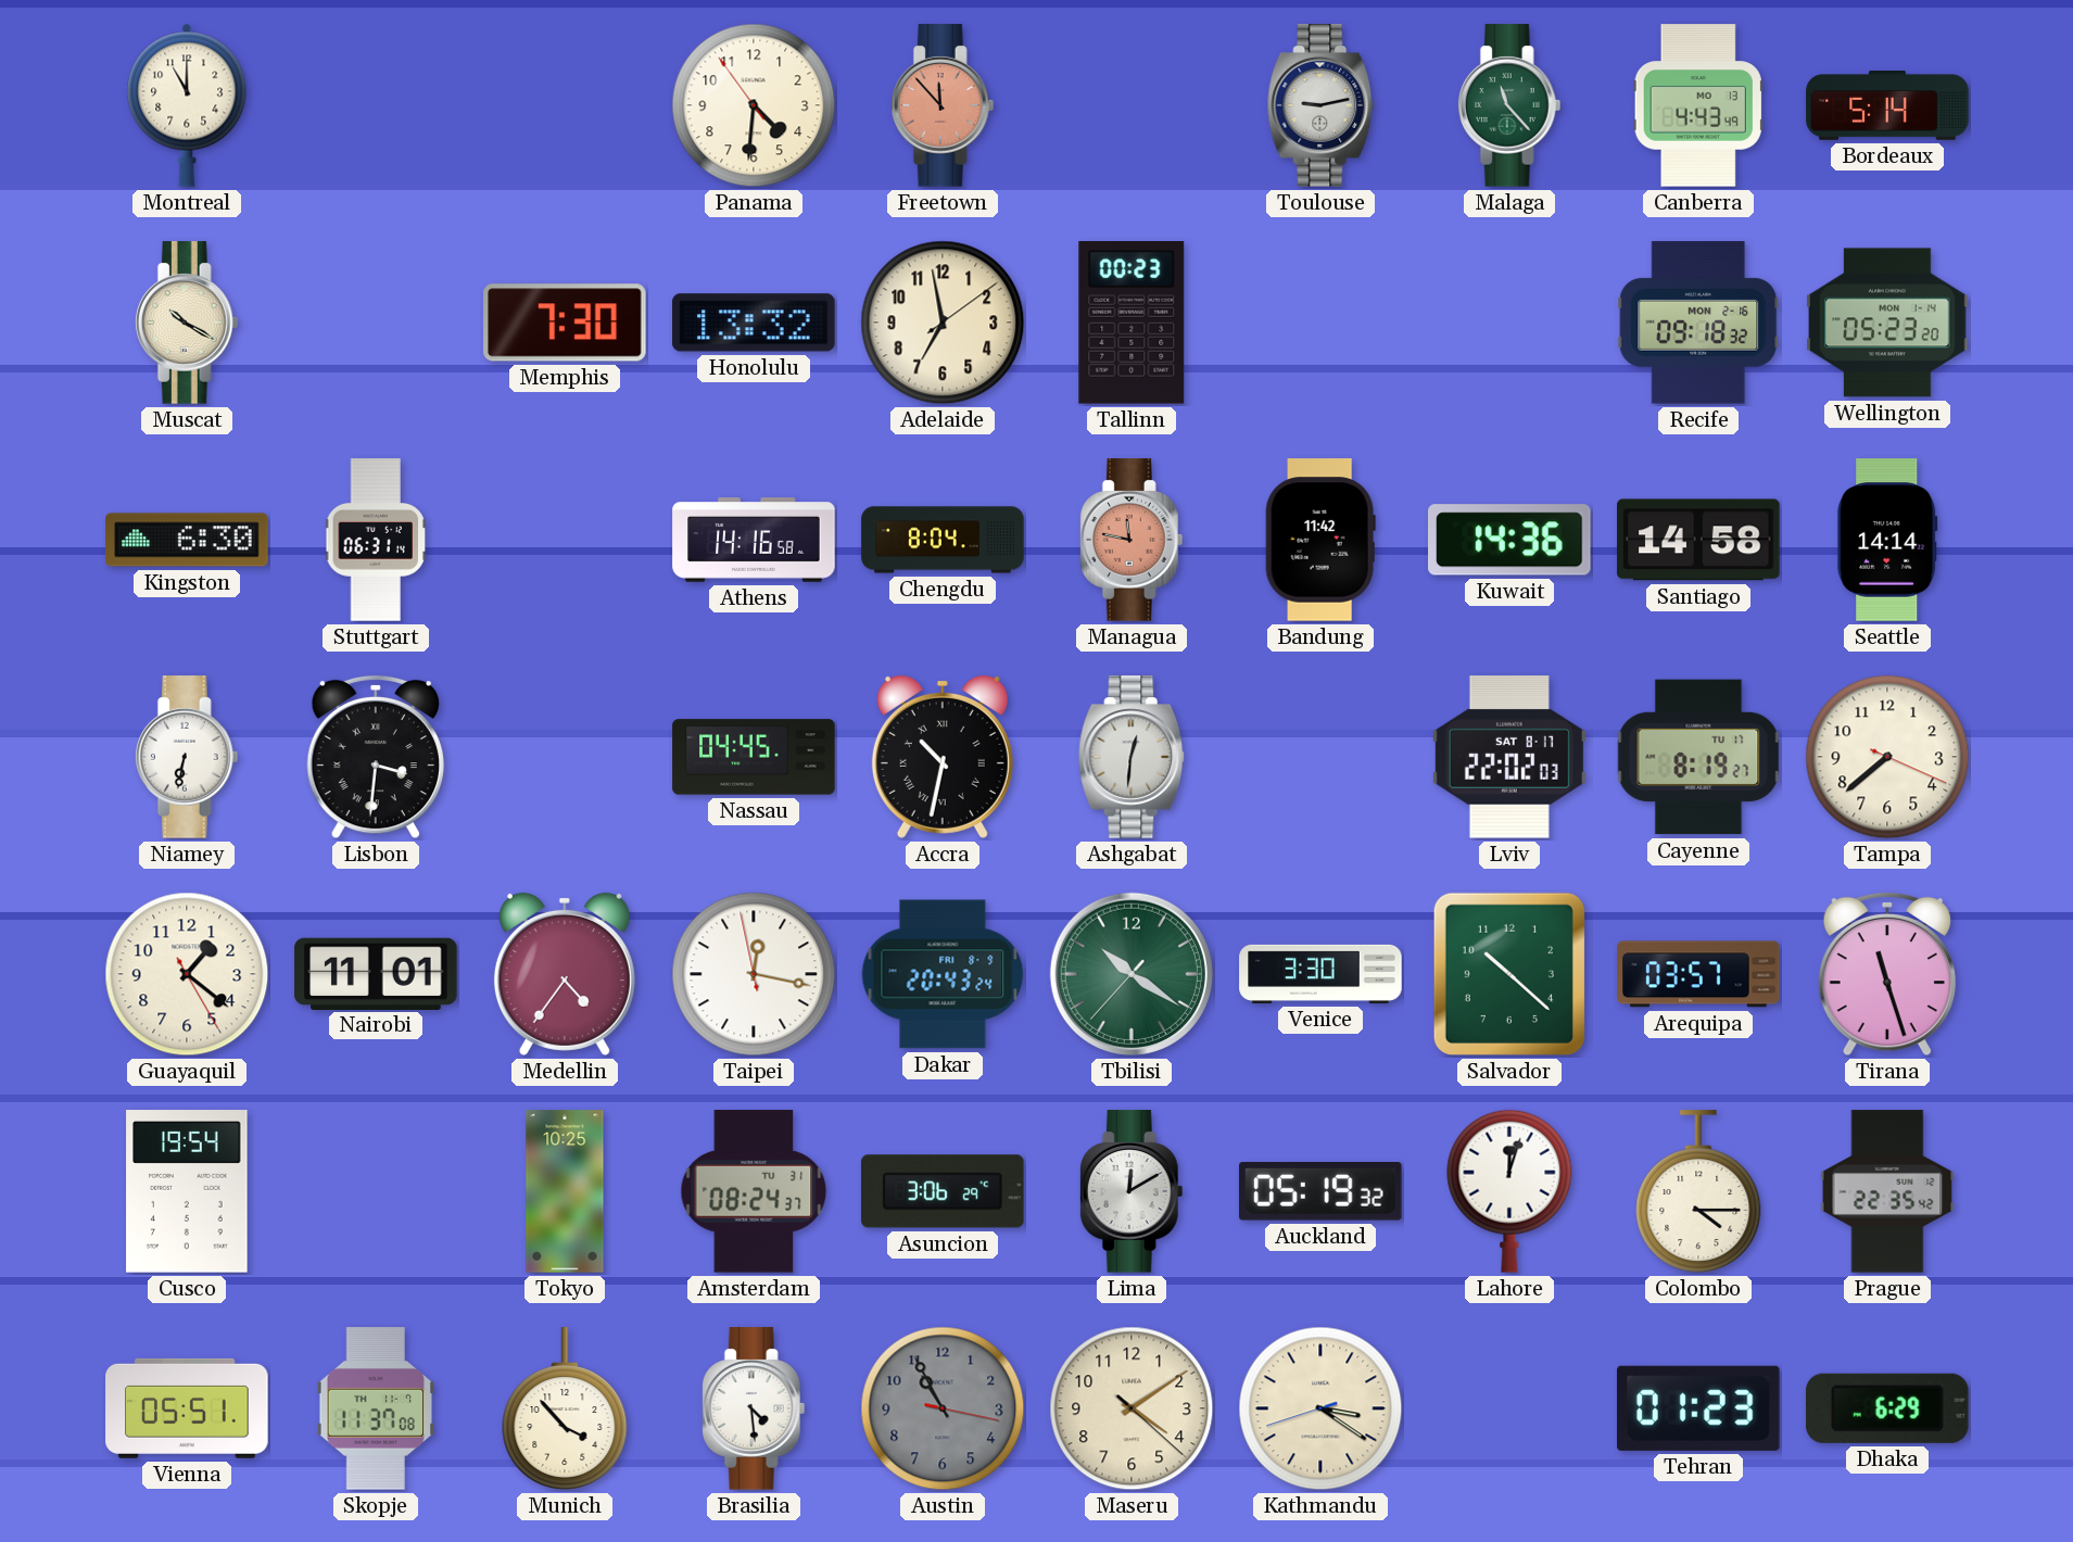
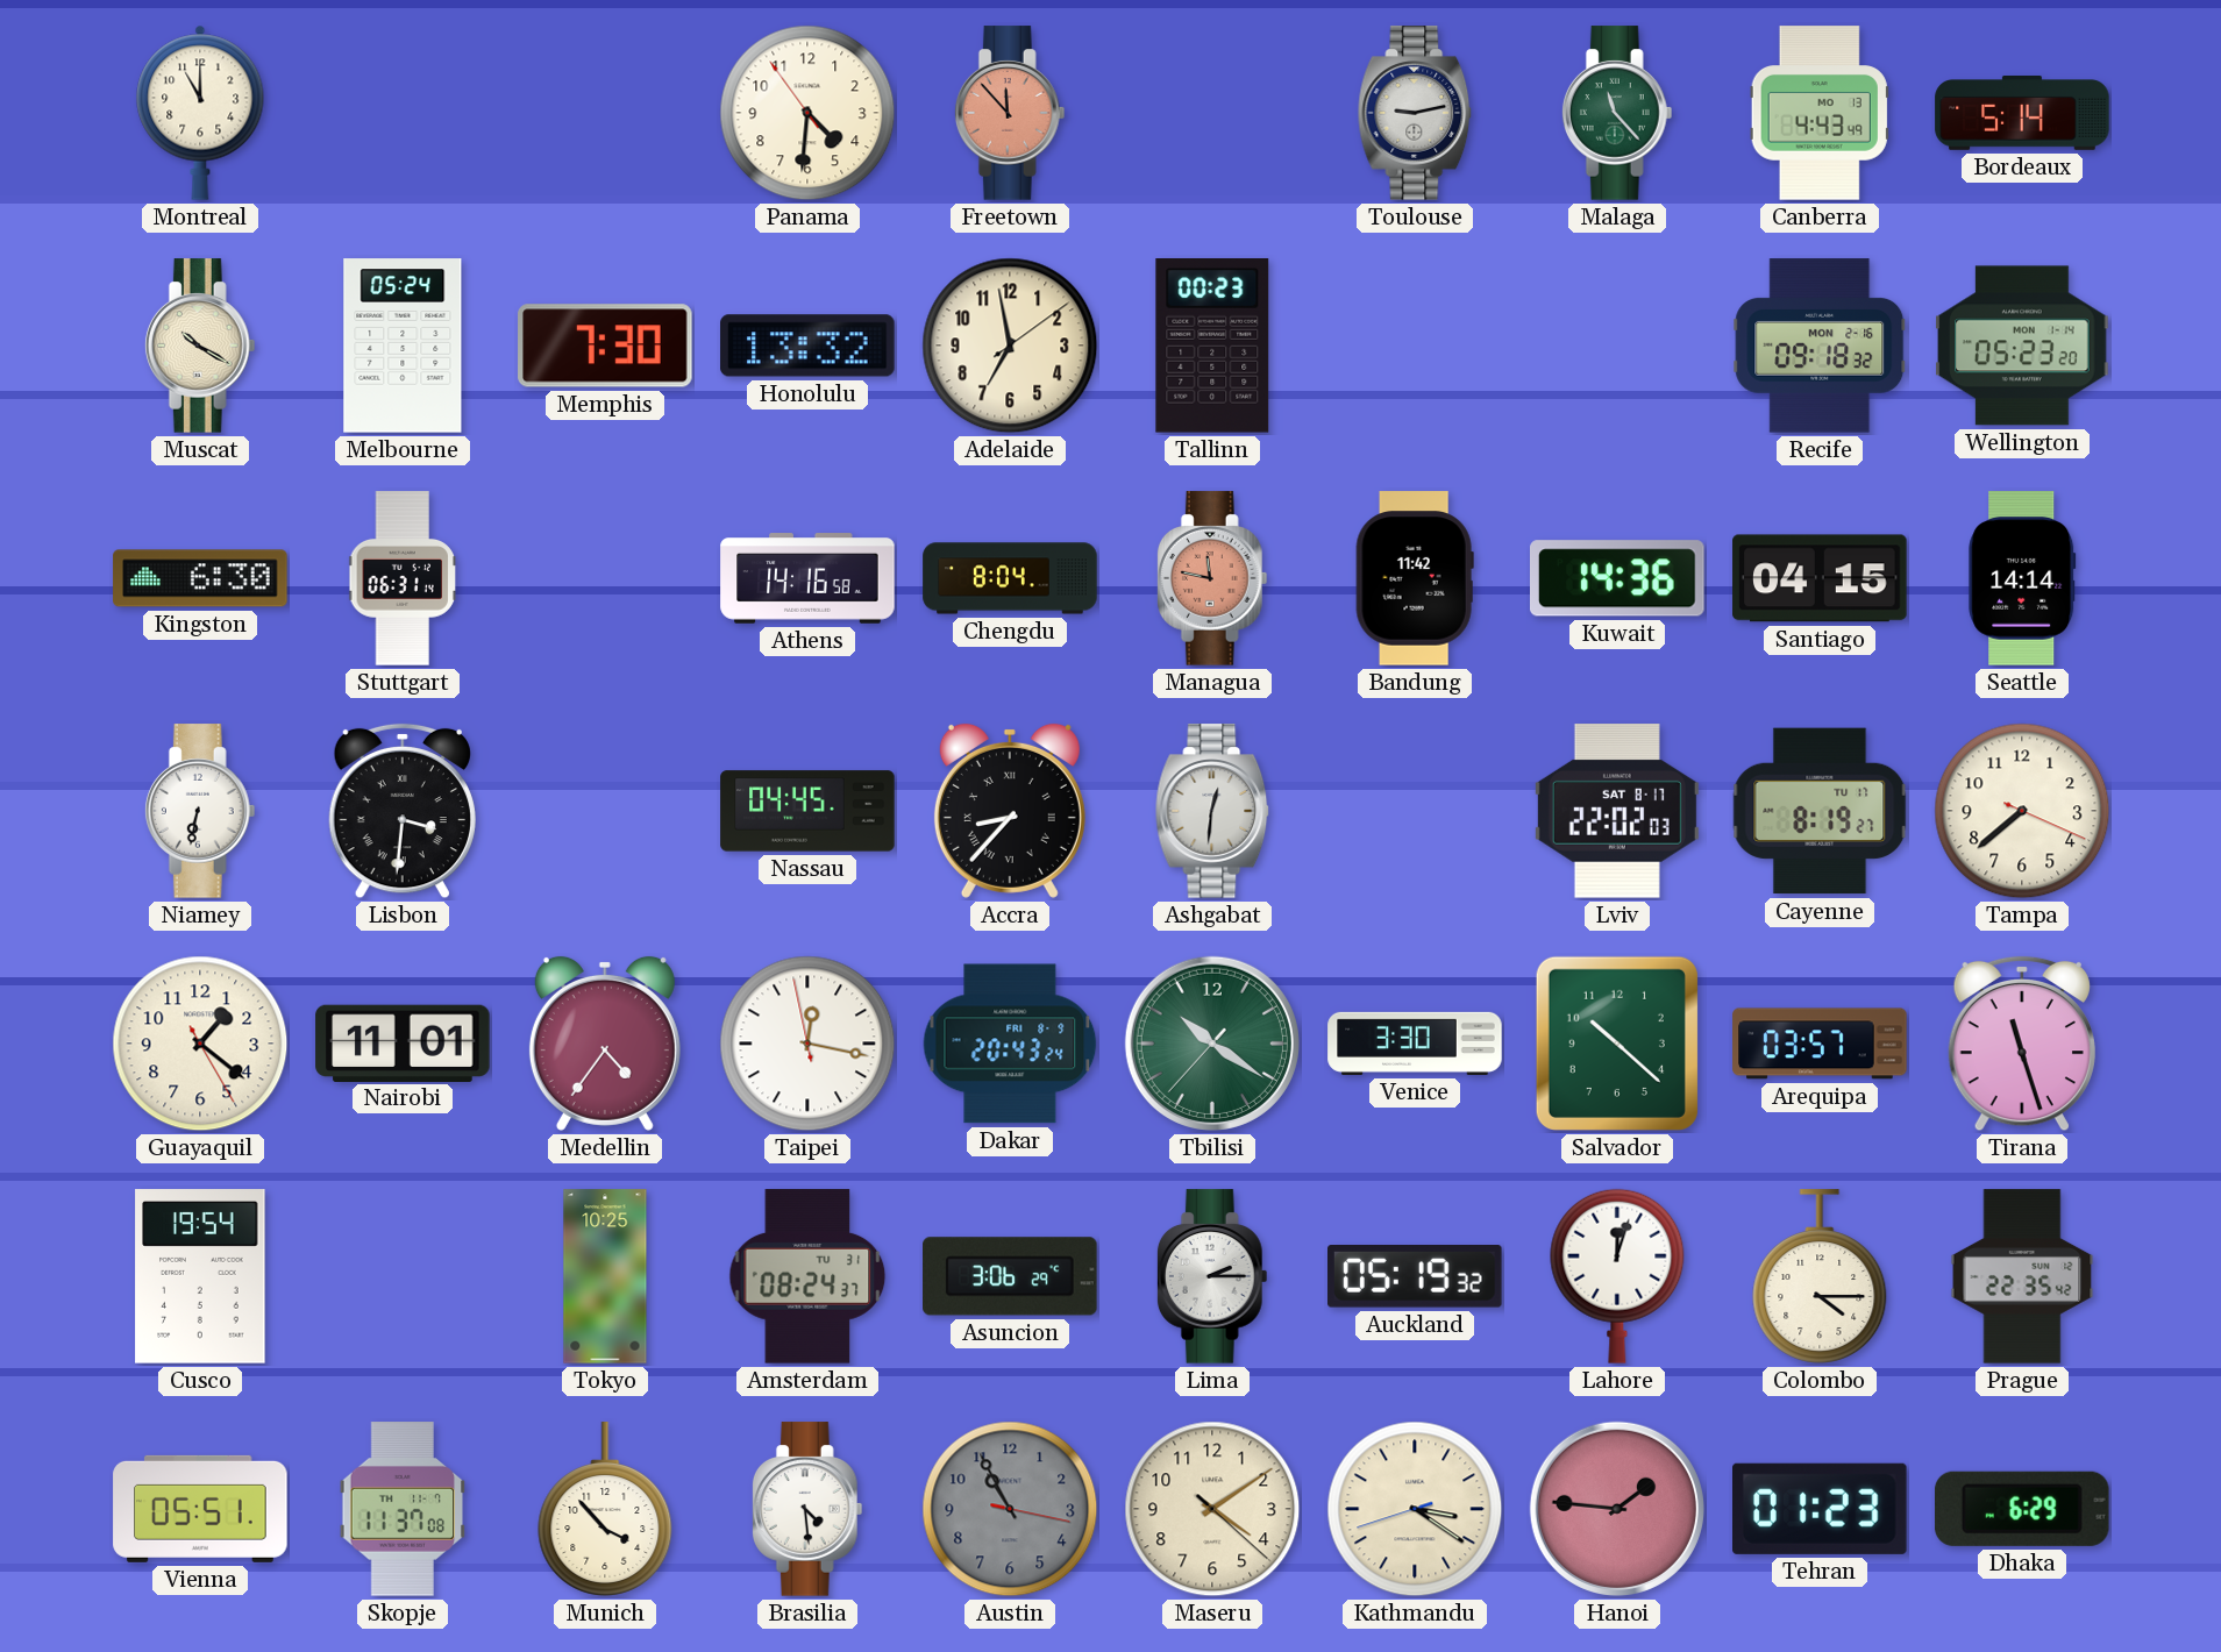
Melbourne: none -> 05:24 (403, 346)
Santiago: 14:58 -> 04:15 (1820, 578)
Accra: 10:32 -> 8:37 (1010, 811)
Lima: 12:10 -> 2:15 (1212, 1276)
Hanoi: none -> 1:46 (1617, 1509)
